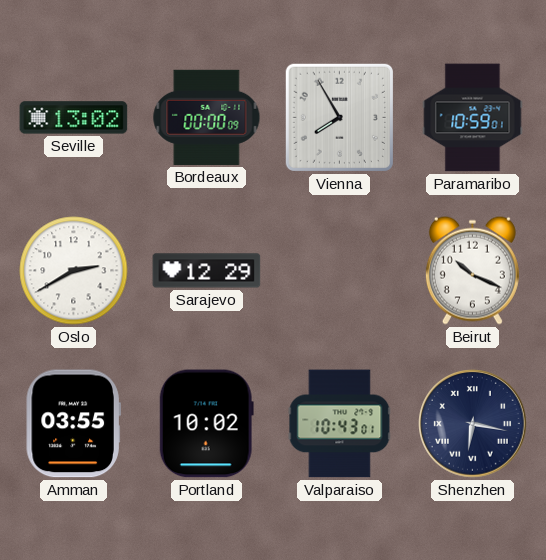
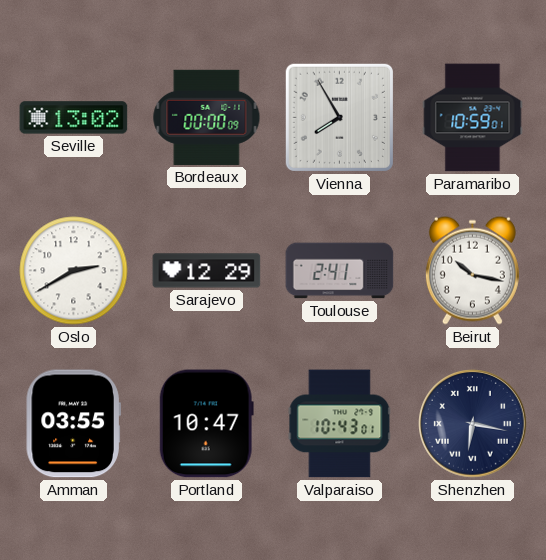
Toulouse: none -> 2:41 (340, 271)
Beirut: 10:19 -> 10:17 (472, 270)
Portland: 10:02 -> 10:47 (206, 424)
